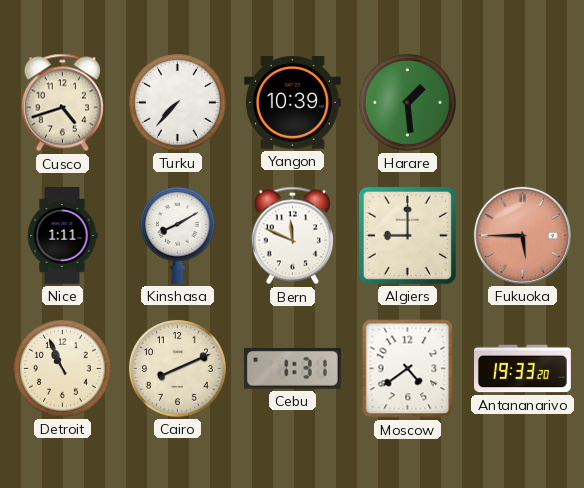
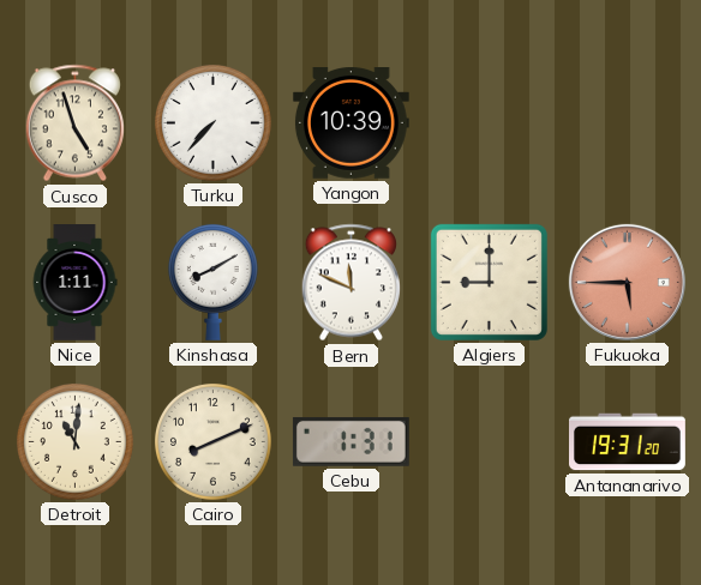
Cusco: 4:42 -> 4:57 (74, 123)
Harare: 1:29 -> none (407, 102)
Detroit: 10:56 -> 11:01 (74, 441)
Moscow: 4:39 -> none (408, 369)
Antananarivo: 19:33 -> 19:31 (628, 442)
